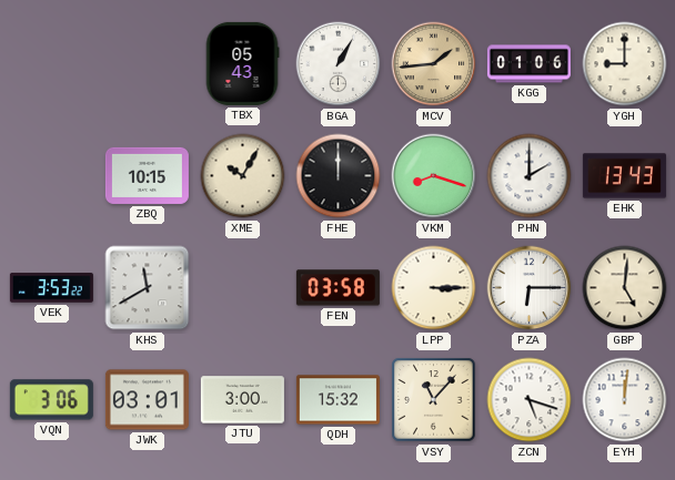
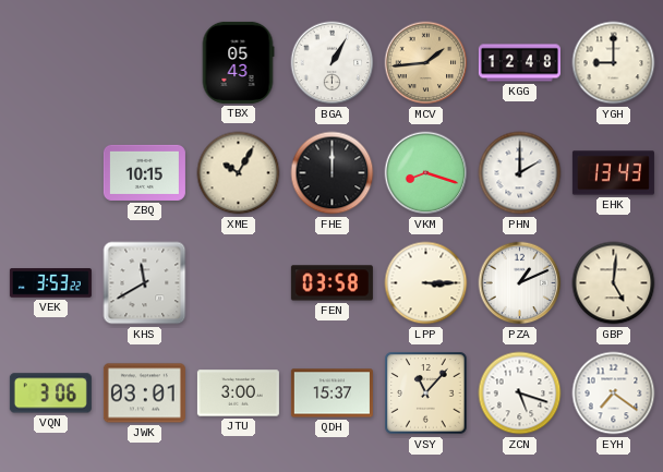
KGG: 01:06 -> 12:48 (519, 63)
PZA: 6:15 -> 1:11 (520, 283)
QDH: 15:32 -> 15:37 (331, 394)
EYH: 12:01 -> 7:21 (614, 394)
